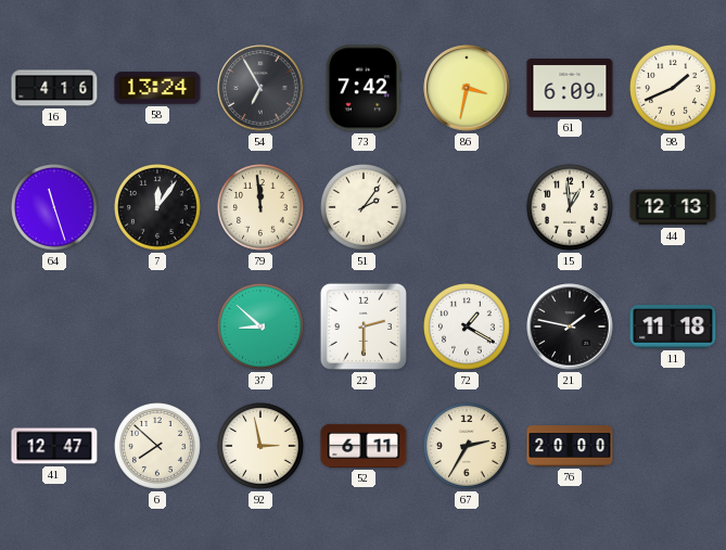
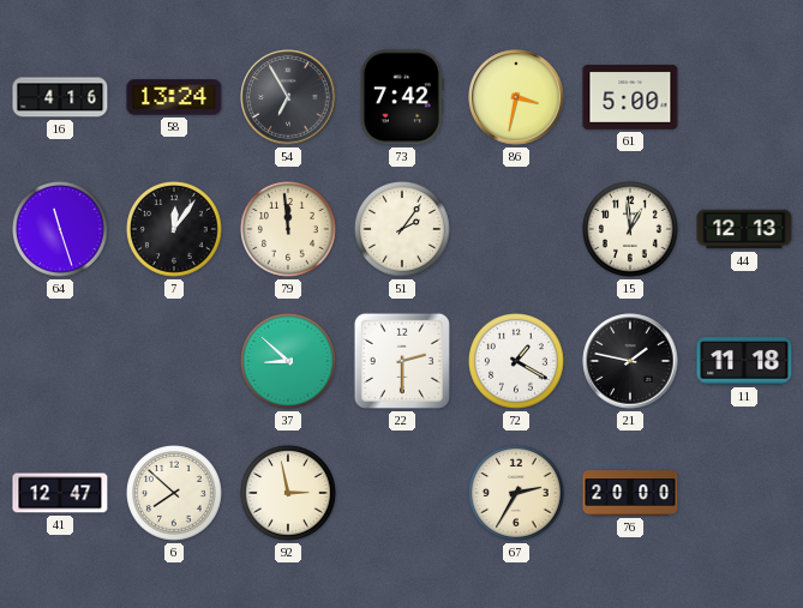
61: 6:09 -> 5:00 (630, 98)
98: 1:41 -> none (674, 89)
52: 6:11 -> none (364, 446)
